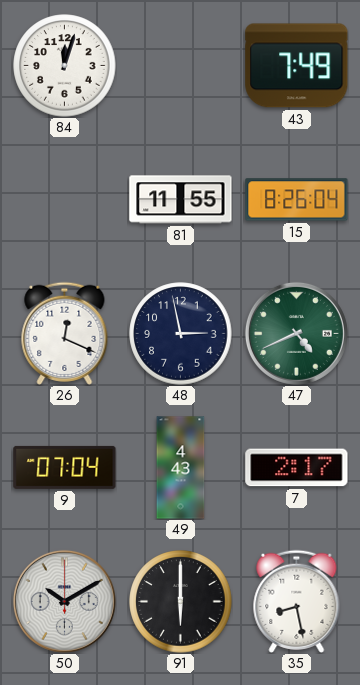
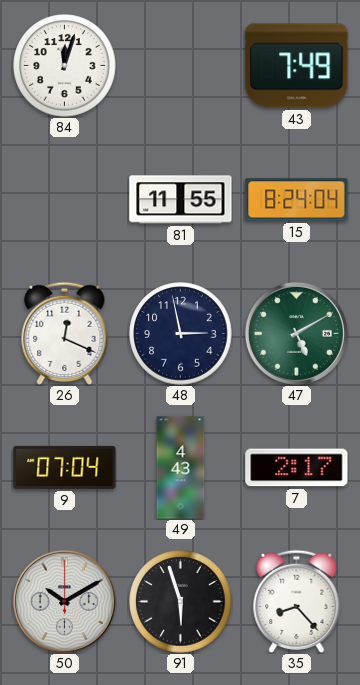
15: 8:26 -> 8:24 (297, 200)
47: 4:41 -> 5:10 (296, 333)
91: 6:00 -> 5:57 (181, 602)
35: 8:28 -> 8:23 (297, 601)
